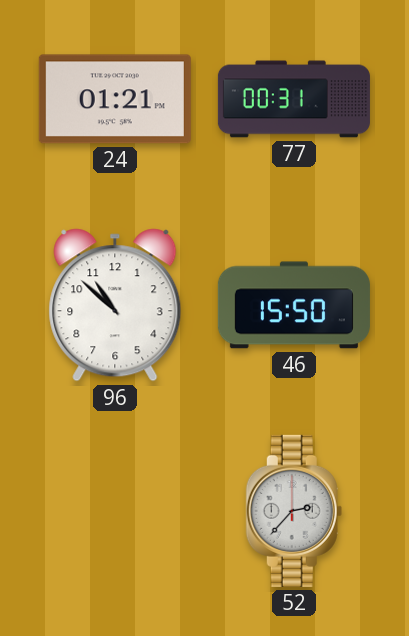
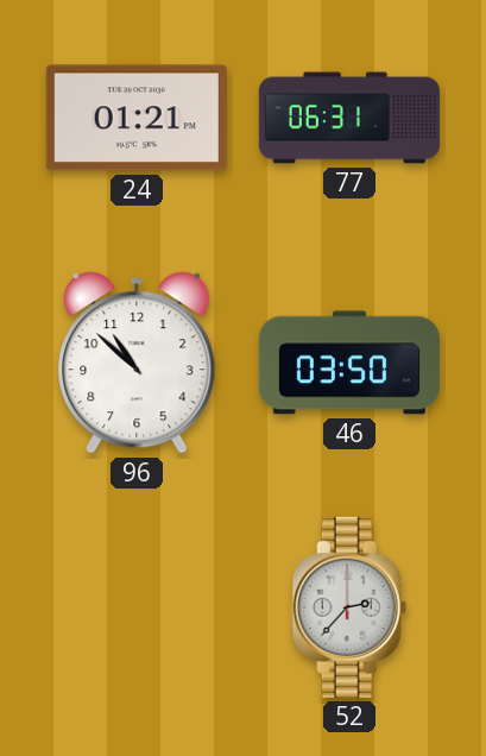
77: 00:31 -> 06:31 (349, 118)
46: 15:50 -> 03:50 (349, 363)
